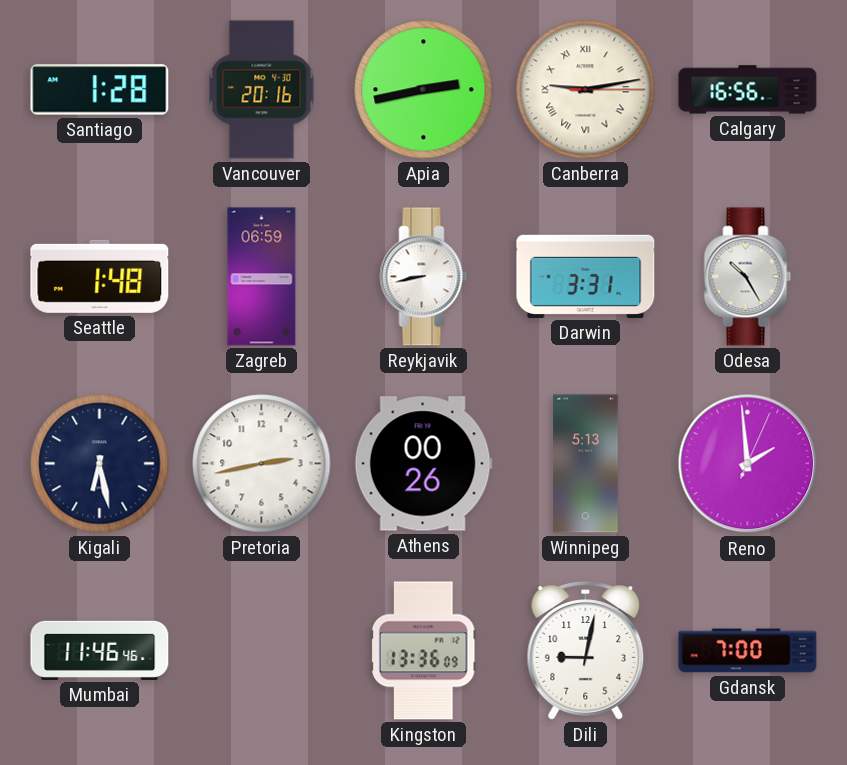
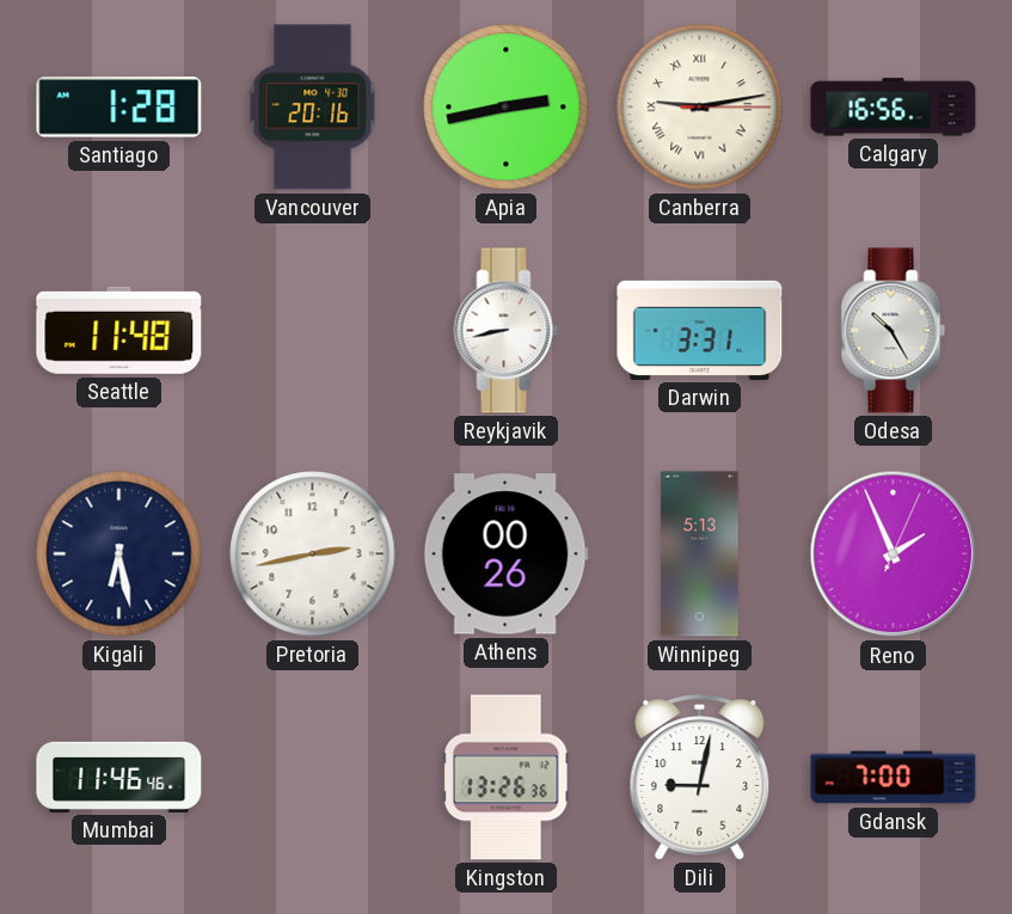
Seattle: 1:48 -> 11:48 (119, 330)
Zagreb: 06:59 -> none (262, 277)
Reno: 1:59 -> 1:56 (894, 554)
Kingston: 13:36 -> 13:26 (505, 778)
